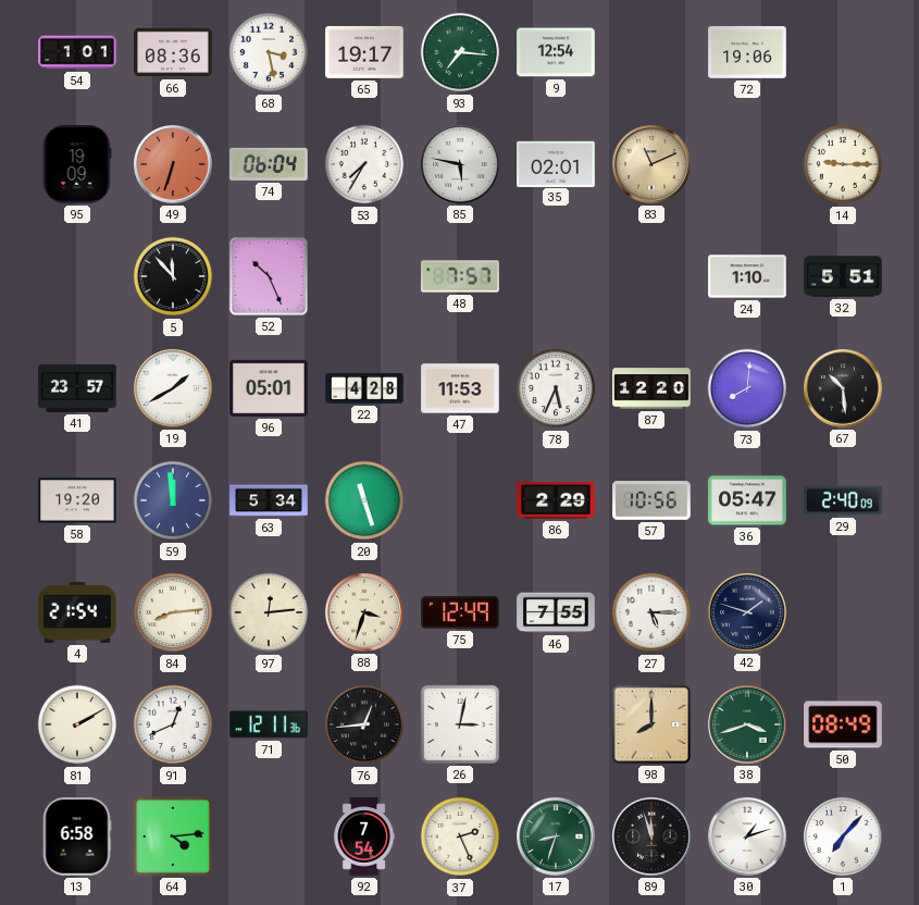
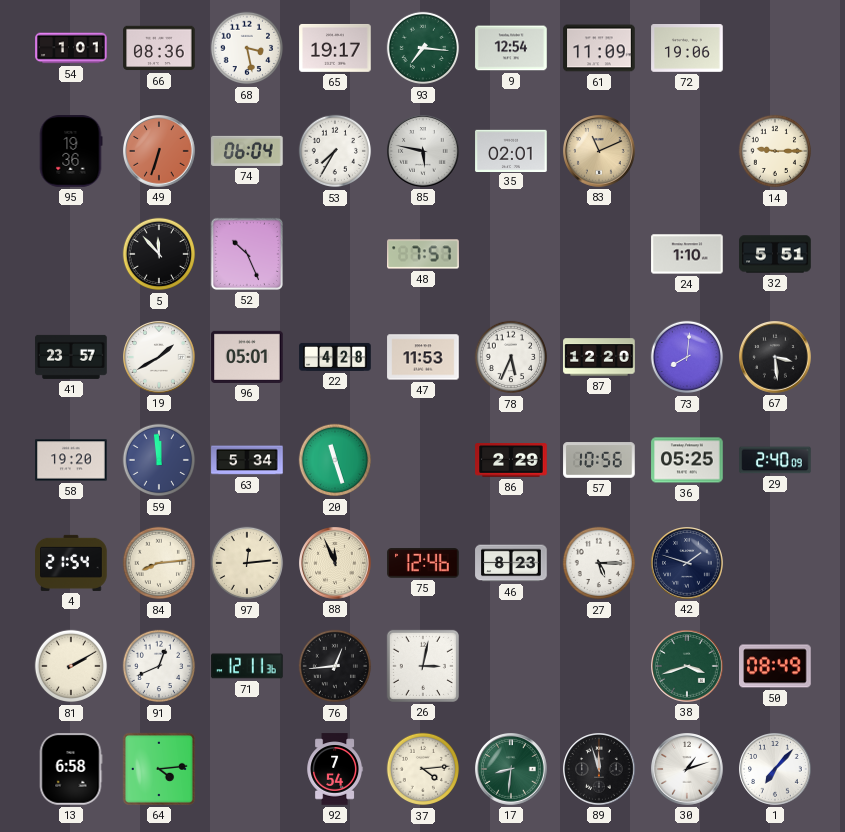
61: none -> 11:09 (599, 48)
95: 19:09 -> 19:36 (71, 151)
67: 10:29 -> 3:29 (776, 358)
36: 05:47 -> 05:25 (687, 460)
88: 3:33 -> 11:56 (336, 564)
75: 12:49 -> 12:46 (423, 564)
46: 7:55 -> 8:23 (511, 563)
98: 8:00 -> none (651, 724)
37: 2:26 -> 4:14 (423, 769)
17: 8:33 -> 8:31 (512, 770)
